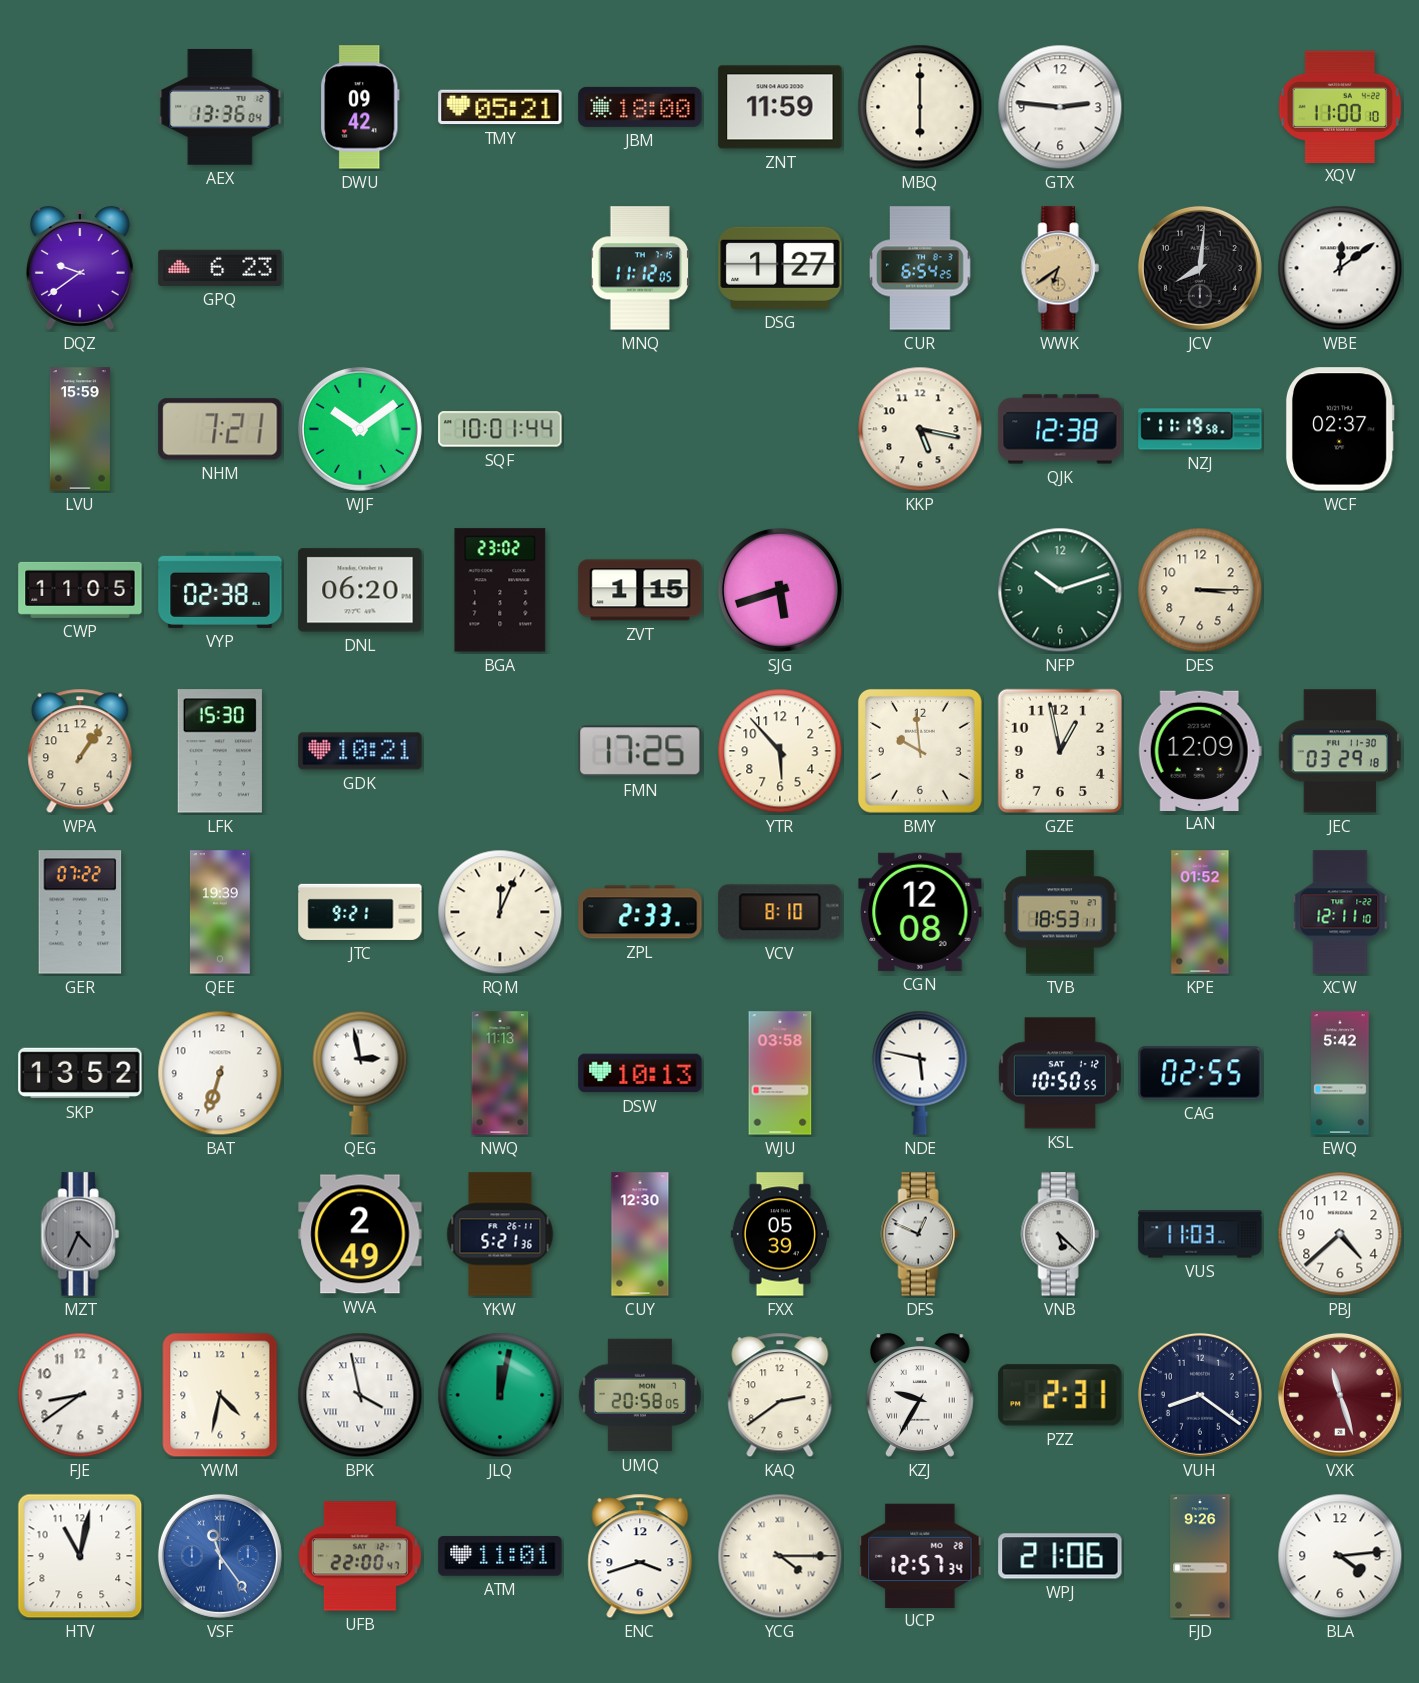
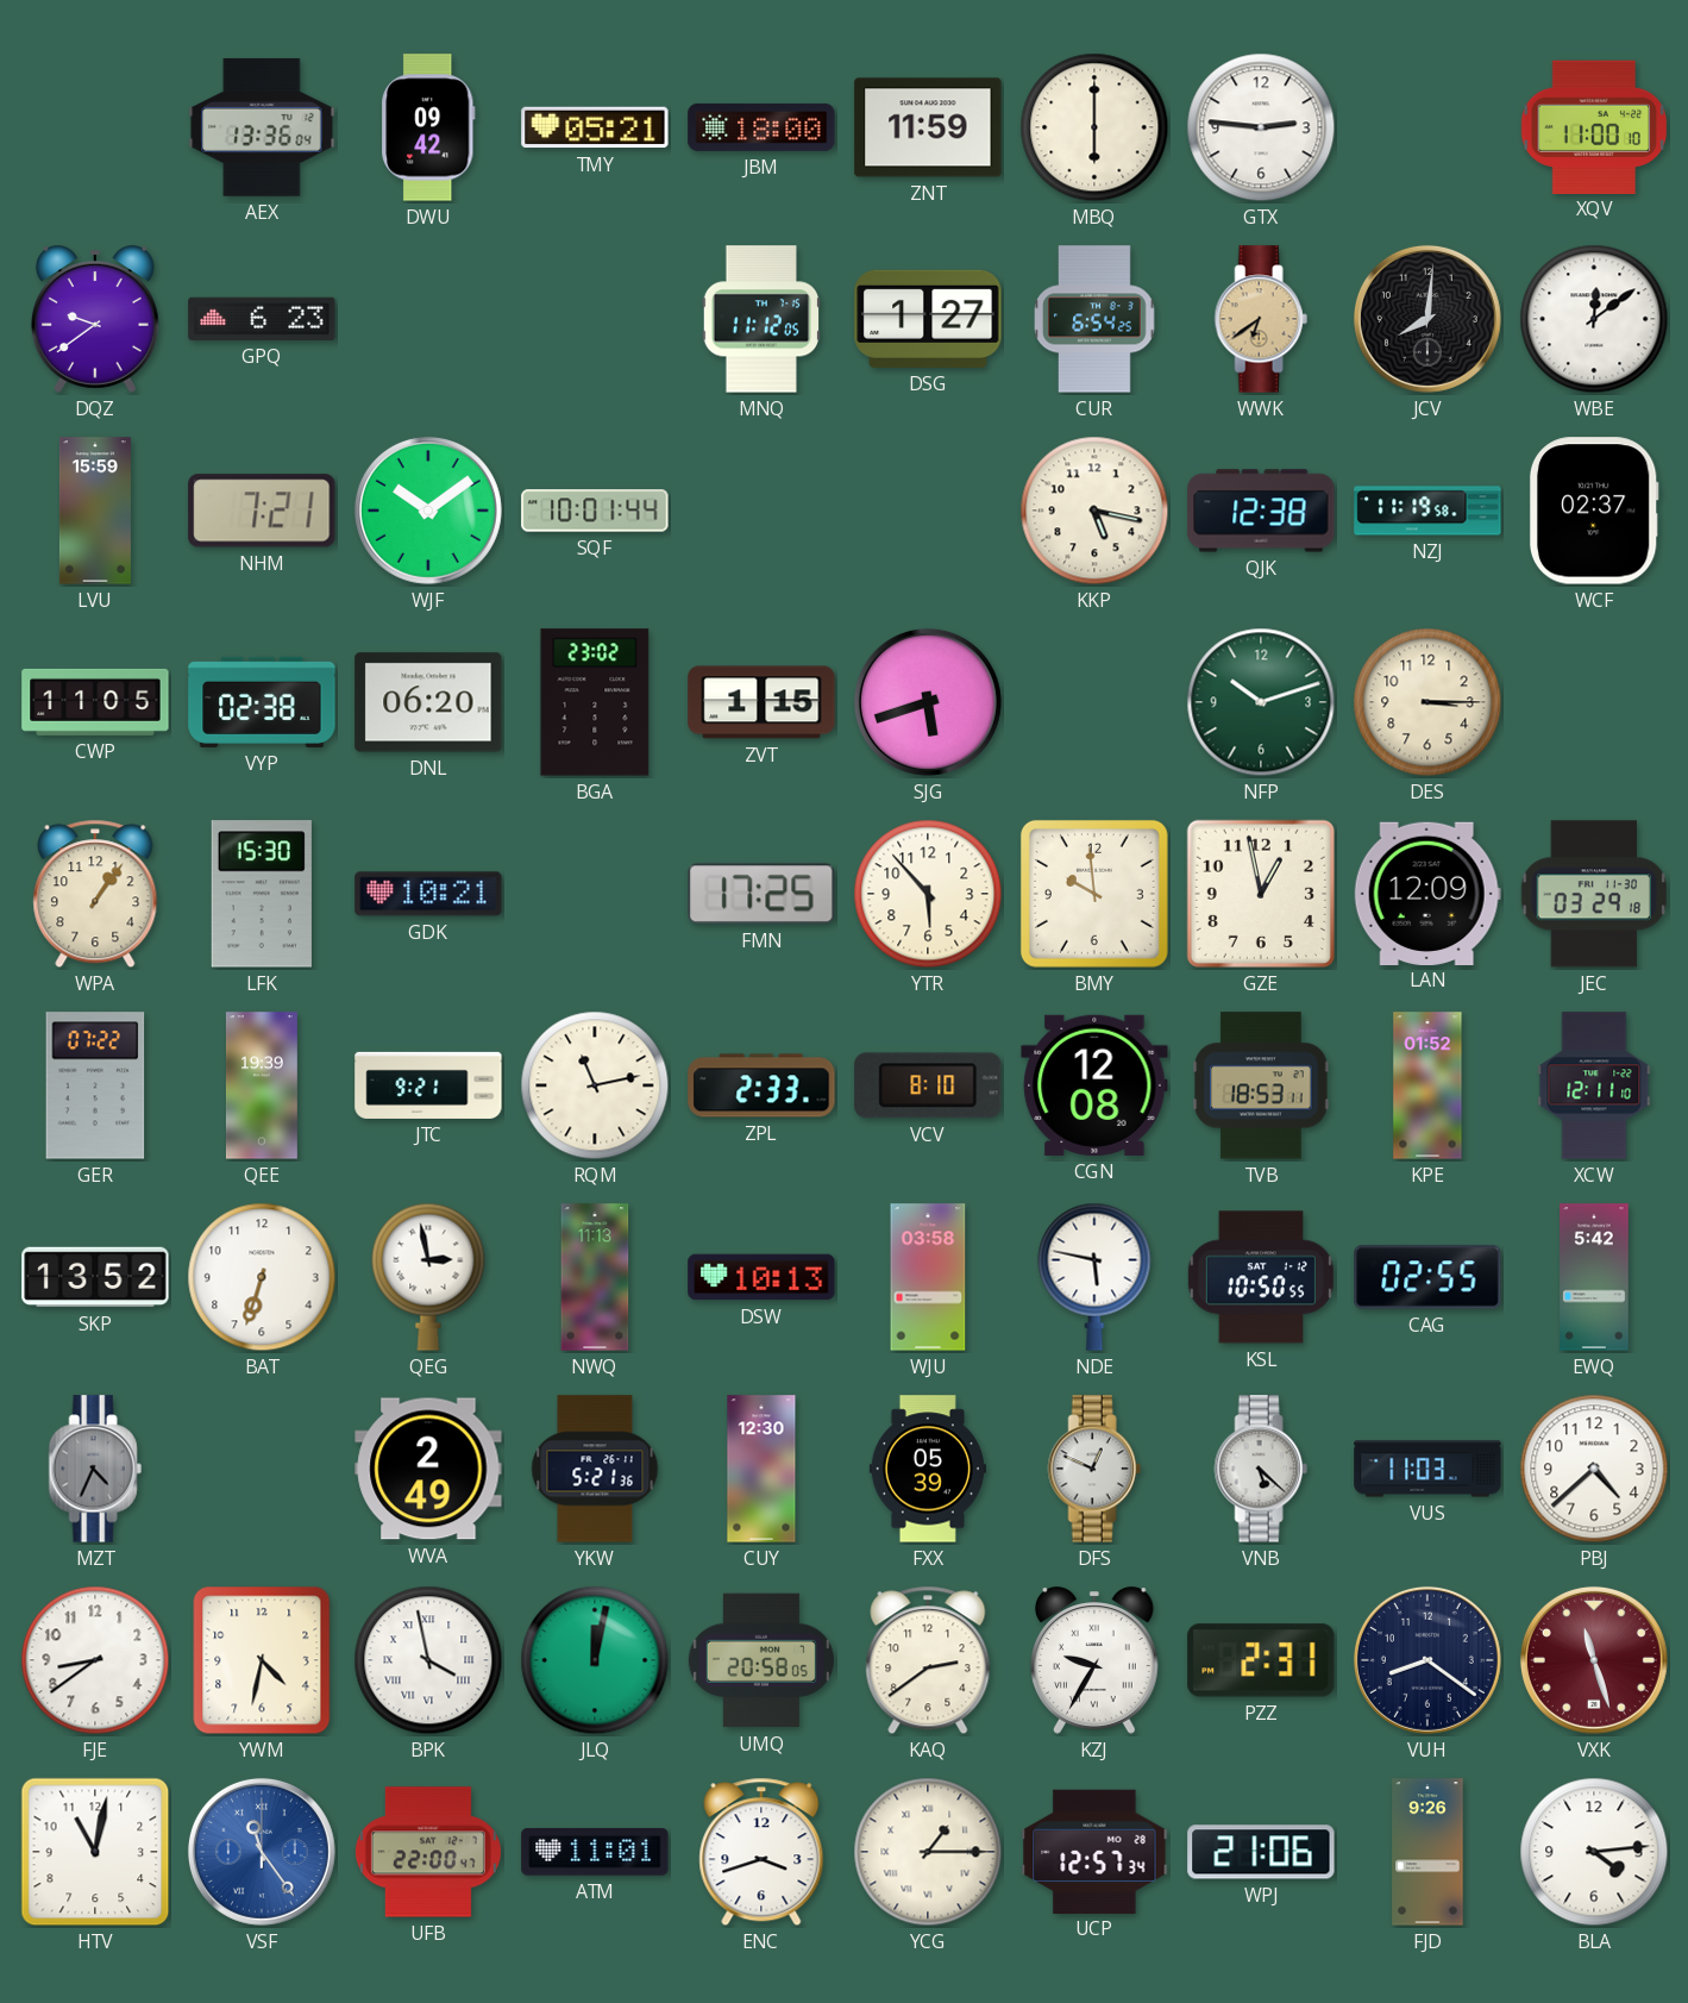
RQM: 12:04 -> 11:13 (595, 1085)
YCG: 4:15 -> 1:15 (928, 1852)
